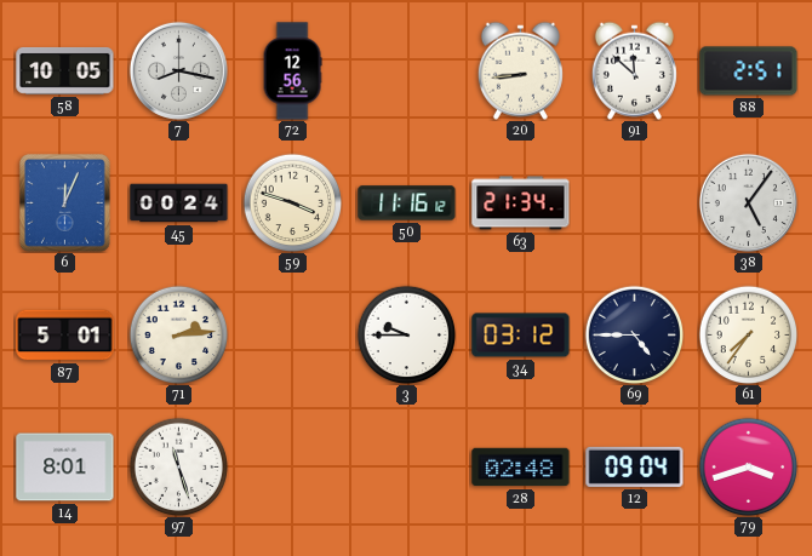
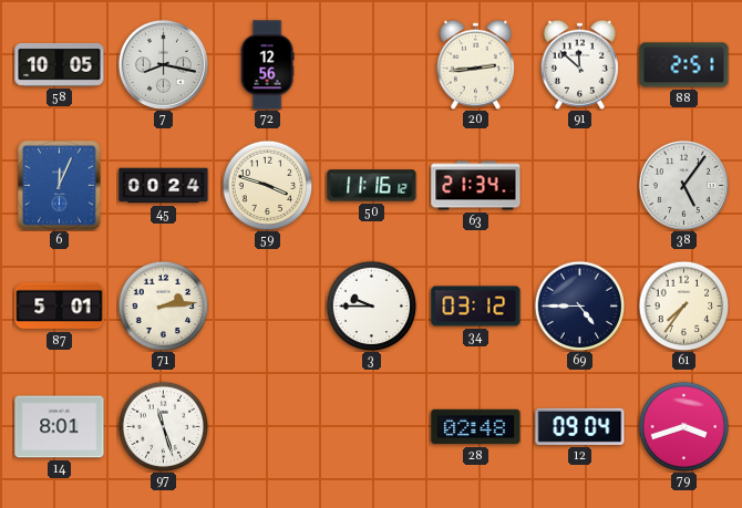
20: 8:44 -> 2:44 (475, 64)
